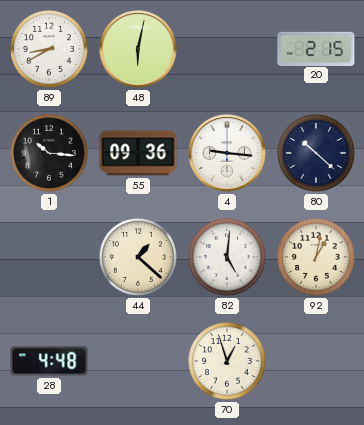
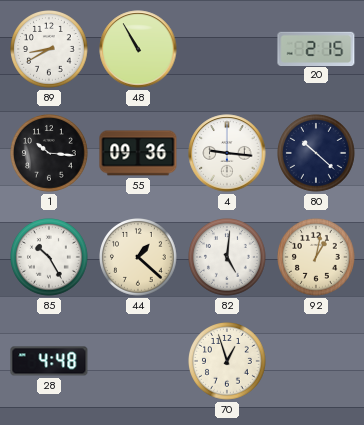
48: 6:02 -> 10:55 (138, 49)
85: none -> 10:25 (50, 258)
